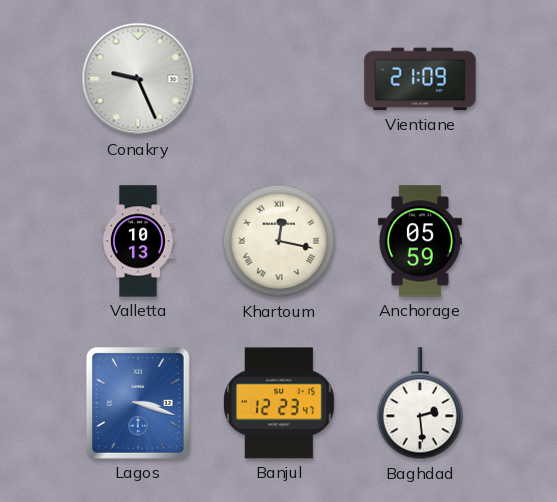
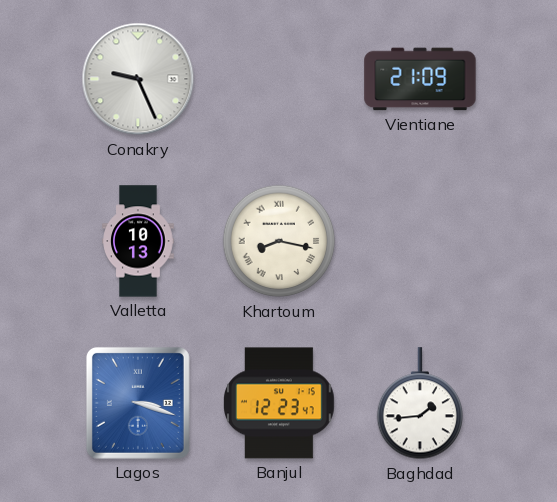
Khartoum: 12:17 -> 8:17 (279, 241)
Anchorage: 05:59 -> none (420, 241)
Baghdad: 2:29 -> 1:44 (420, 404)
